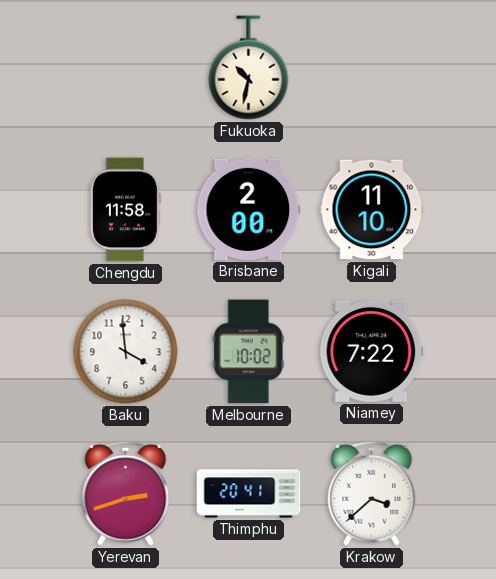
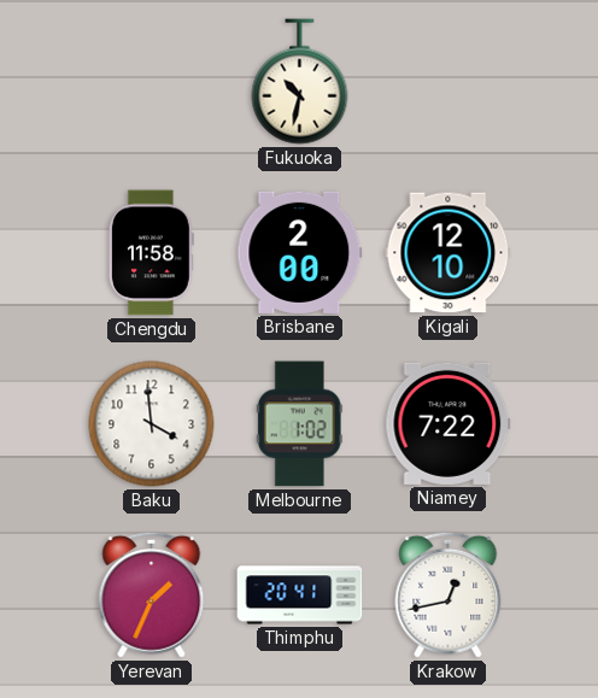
Kigali: 11:10 -> 12:10 (448, 253)
Melbourne: 10:02 -> 1:02 (299, 424)
Yerevan: 2:42 -> 1:34 (152, 594)
Krakow: 3:38 -> 12:43 (448, 594)
